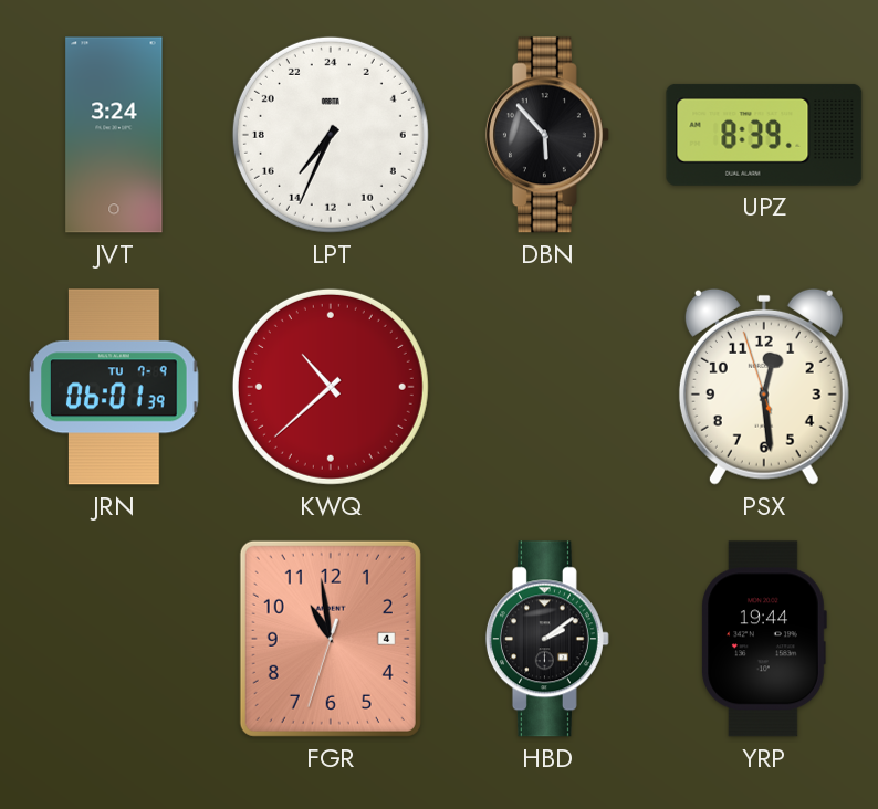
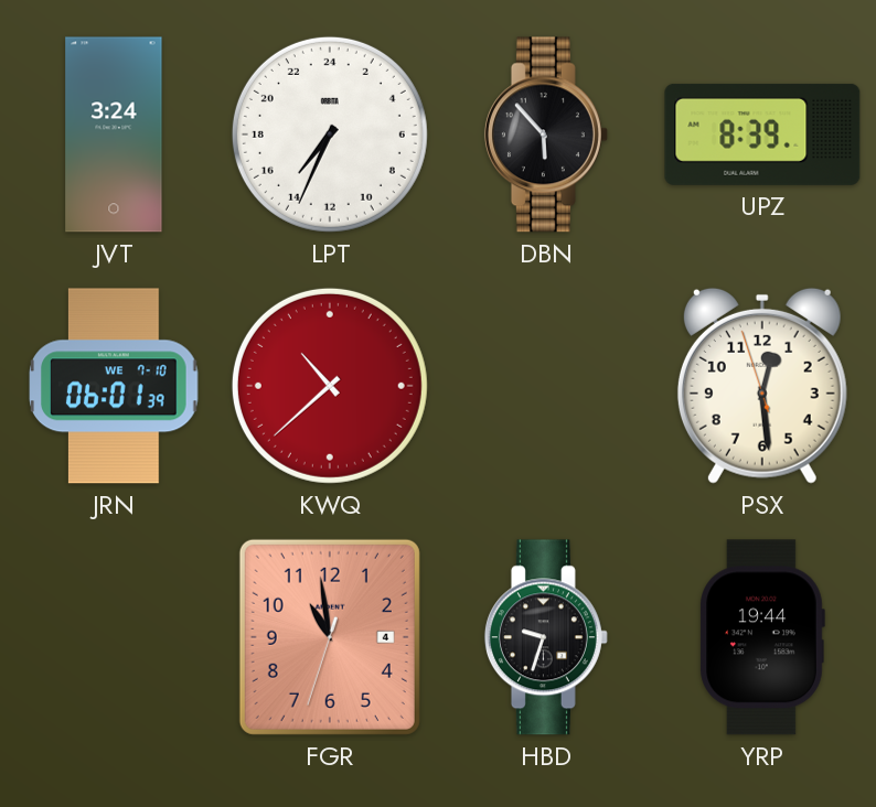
JRN date: TU 7-9 -> WE 7-10 (114, 386)
HBD: 2:09 -> 9:33 (546, 637)
